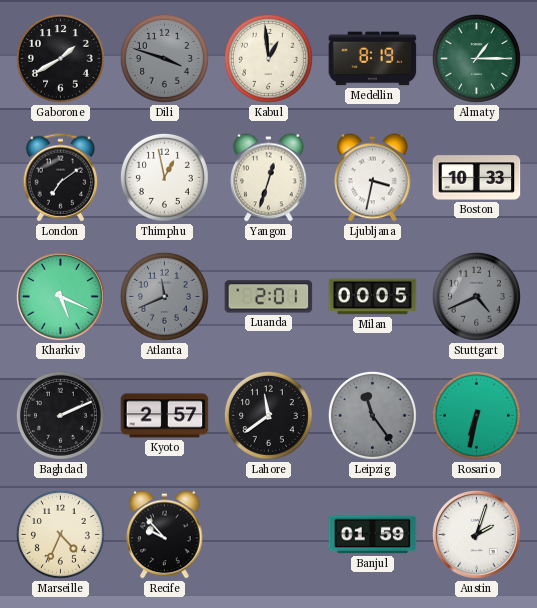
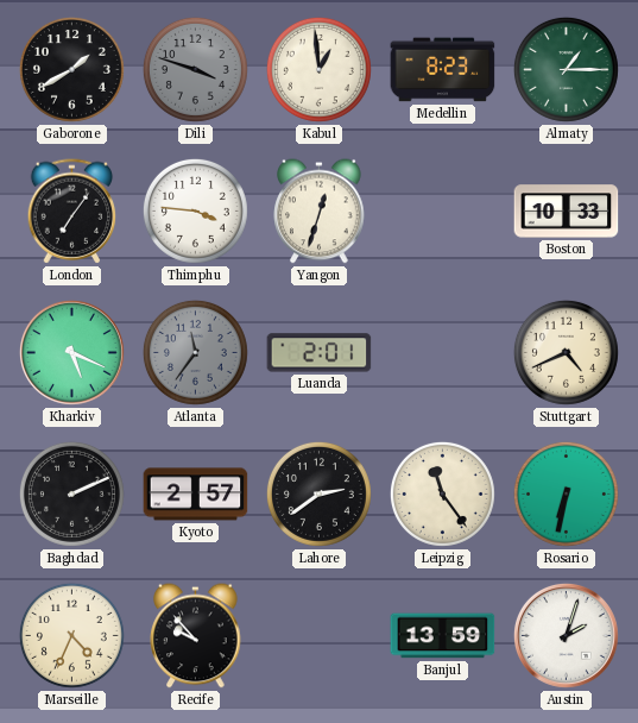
Medellin: 8:19 -> 8:23 (443, 70)
London: 7:09 -> 7:06 (72, 212)
Thimphu: 12:58 -> 3:46 (195, 210)
Ljubljana: 3:32 -> none (373, 178)
Atlanta: 11:41 -> 11:36 (195, 352)
Milan: 00:05 -> none (373, 297)
Stuttgart dial: grey -> cream (566, 352)
Lahore: 11:39 -> 2:39 (318, 493)
Leipzig dial: grey -> cream (442, 493)
Banjul: 01:59 -> 13:59 (443, 636)
